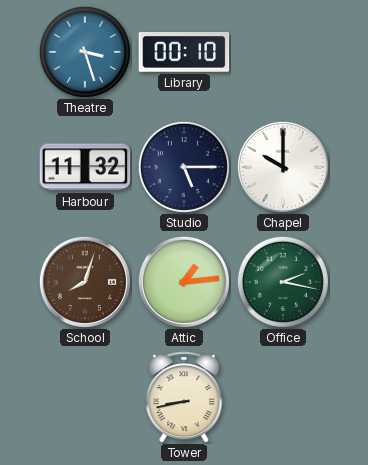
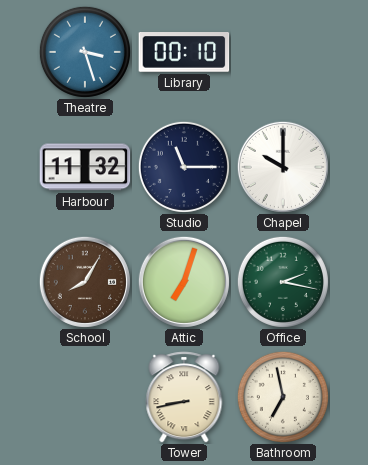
Studio: 5:15 -> 11:15 (184, 167)
School: 8:03 -> 8:05 (85, 282)
Attic: 1:14 -> 7:03 (184, 282)
Bathroom: none -> 6:58 (283, 397)
